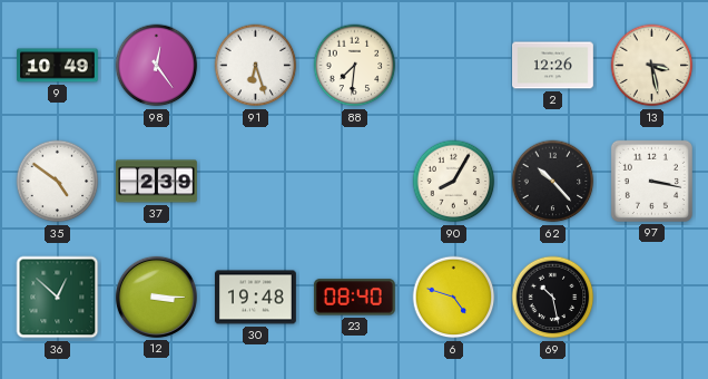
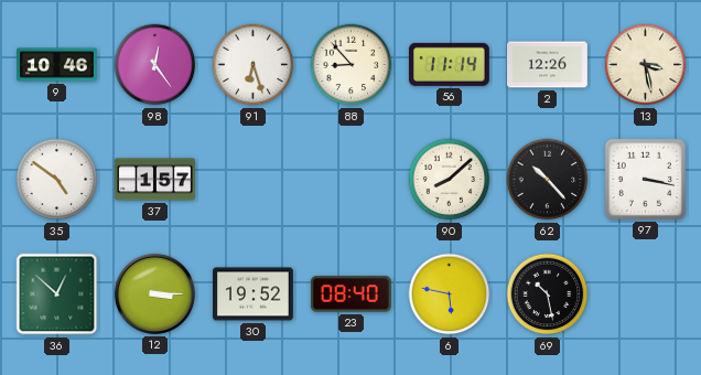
9: 10:49 -> 10:46 (57, 65)
88: 7:31 -> 8:53 (352, 65)
56: none -> 11:14 (449, 64)
37: 2:39 -> 1:57 (155, 180)
90: 8:05 -> 8:08 (450, 180)
30: 19:48 -> 19:52 (254, 294)
6: 4:48 -> 5:47 (450, 294)
